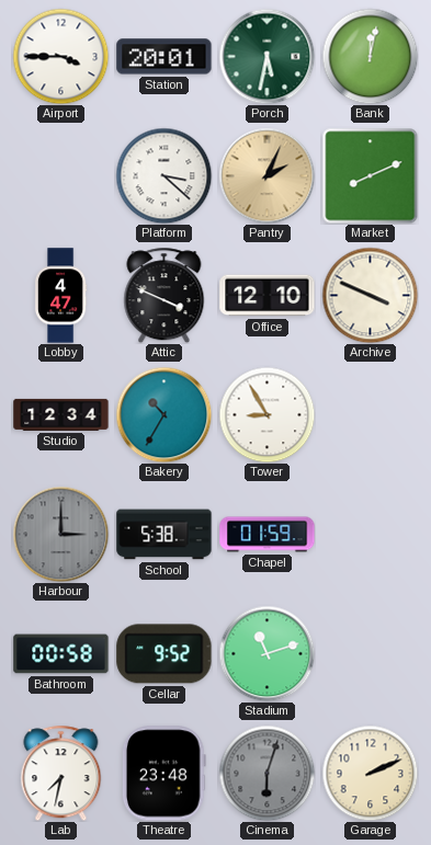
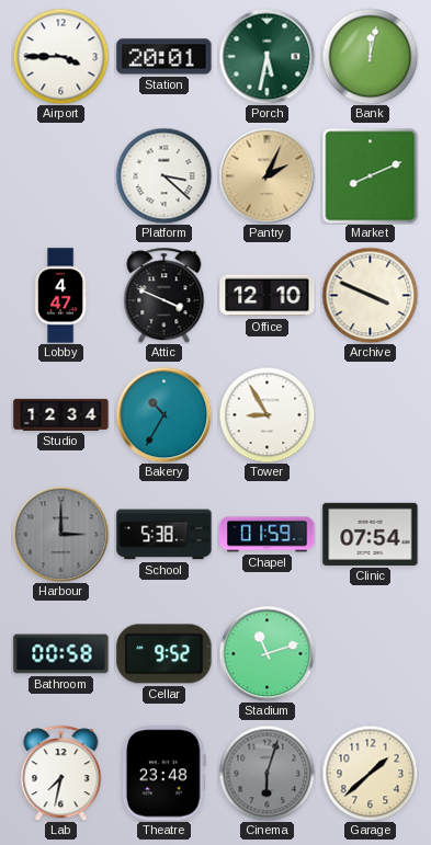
Clinic: none -> 07:54 (371, 534)
Garage: 2:11 -> 1:38 (370, 773)
